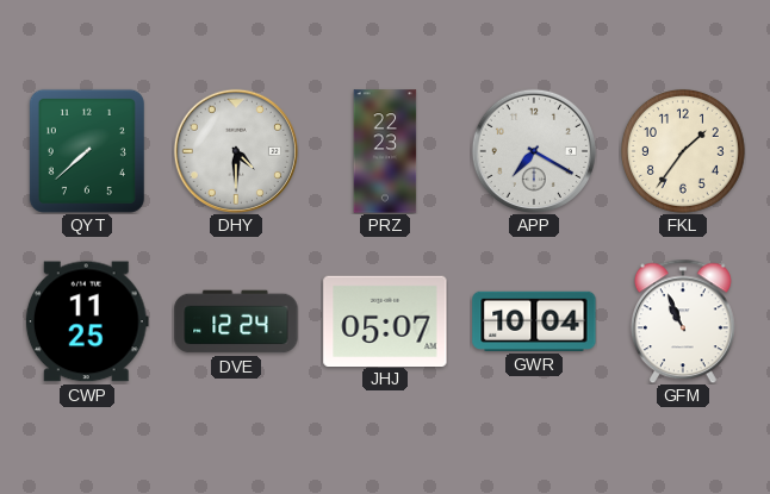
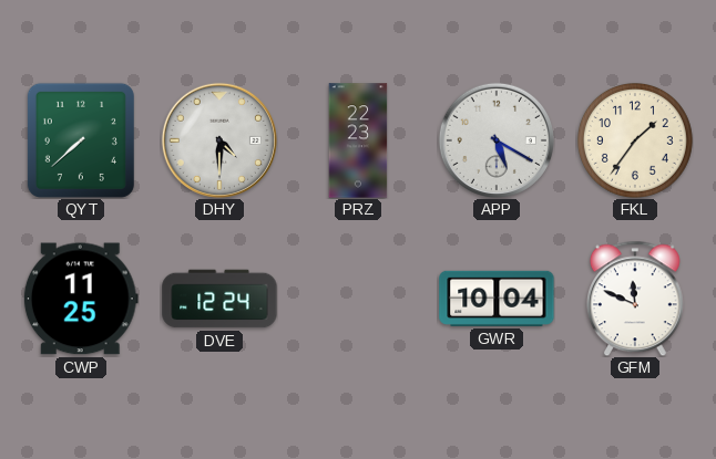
APP: 7:20 -> 5:20 (497, 140)
JHJ: 05:07 -> none (385, 320)
GFM: 10:56 -> 11:49 (635, 299)
